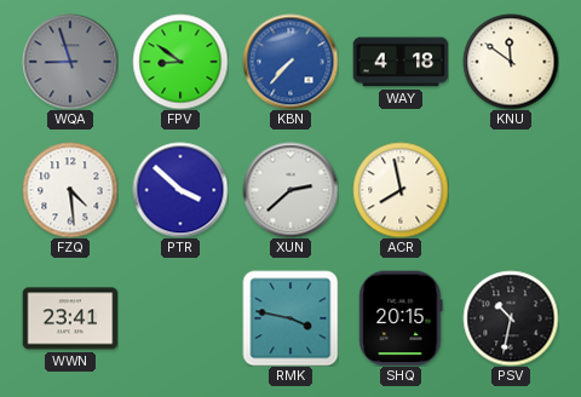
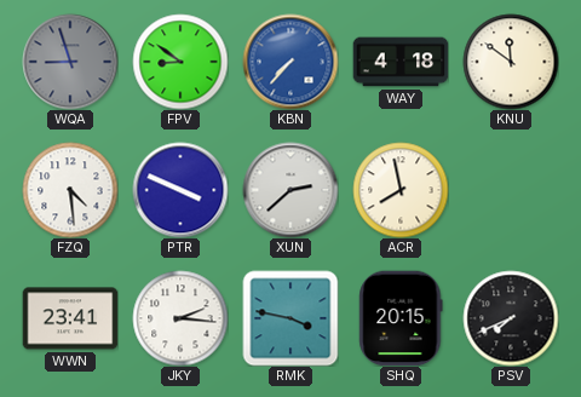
PTR: 3:52 -> 3:49 (180, 190)
JKY: none -> 2:16 (180, 318)
PSV: 10:32 -> 7:41 (511, 318)
